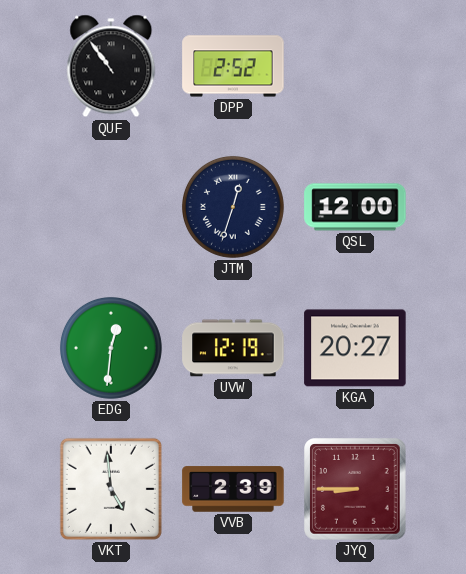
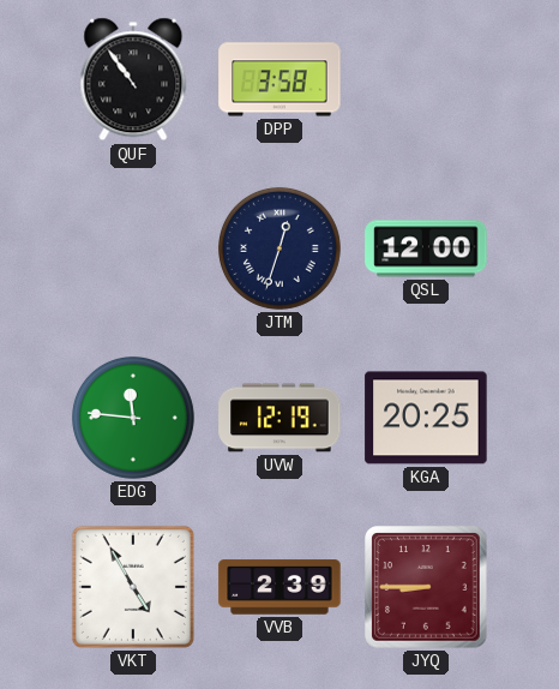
DPP: 2:52 -> 3:58 (279, 79)
EDG: 12:31 -> 11:46 (133, 418)
KGA: 20:27 -> 20:25 (426, 418)
VKT: 4:59 -> 4:55 (133, 587)
